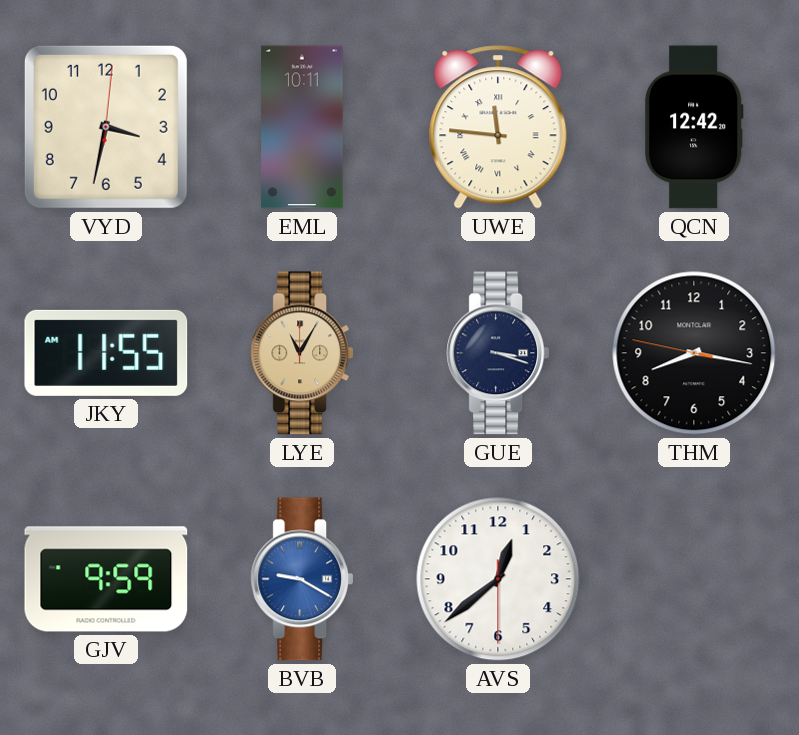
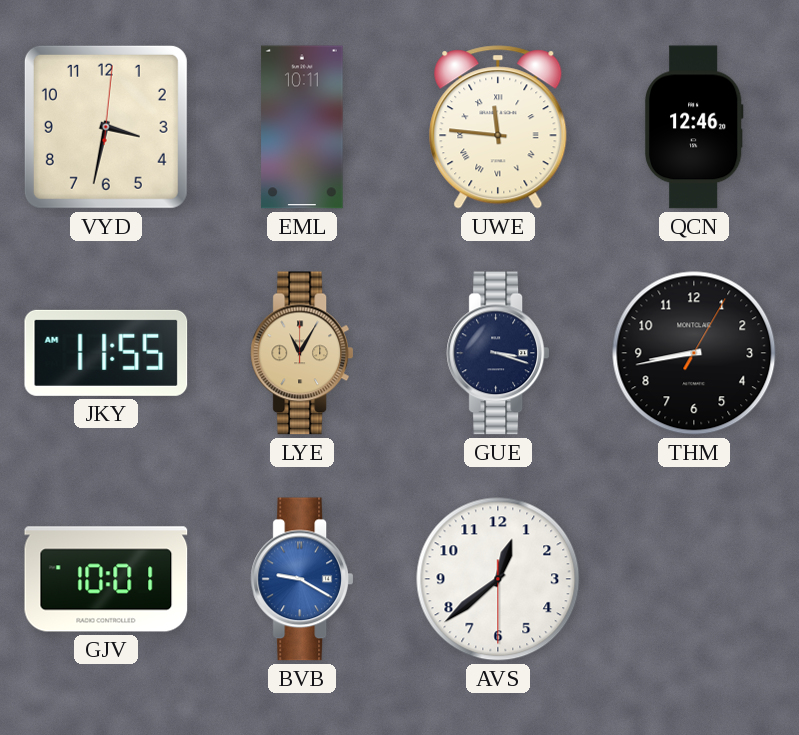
QCN: 12:42 -> 12:46 (694, 127)
THM: 8:16 -> 8:43 (694, 353)
GJV: 9:59 -> 10:01 (106, 579)
